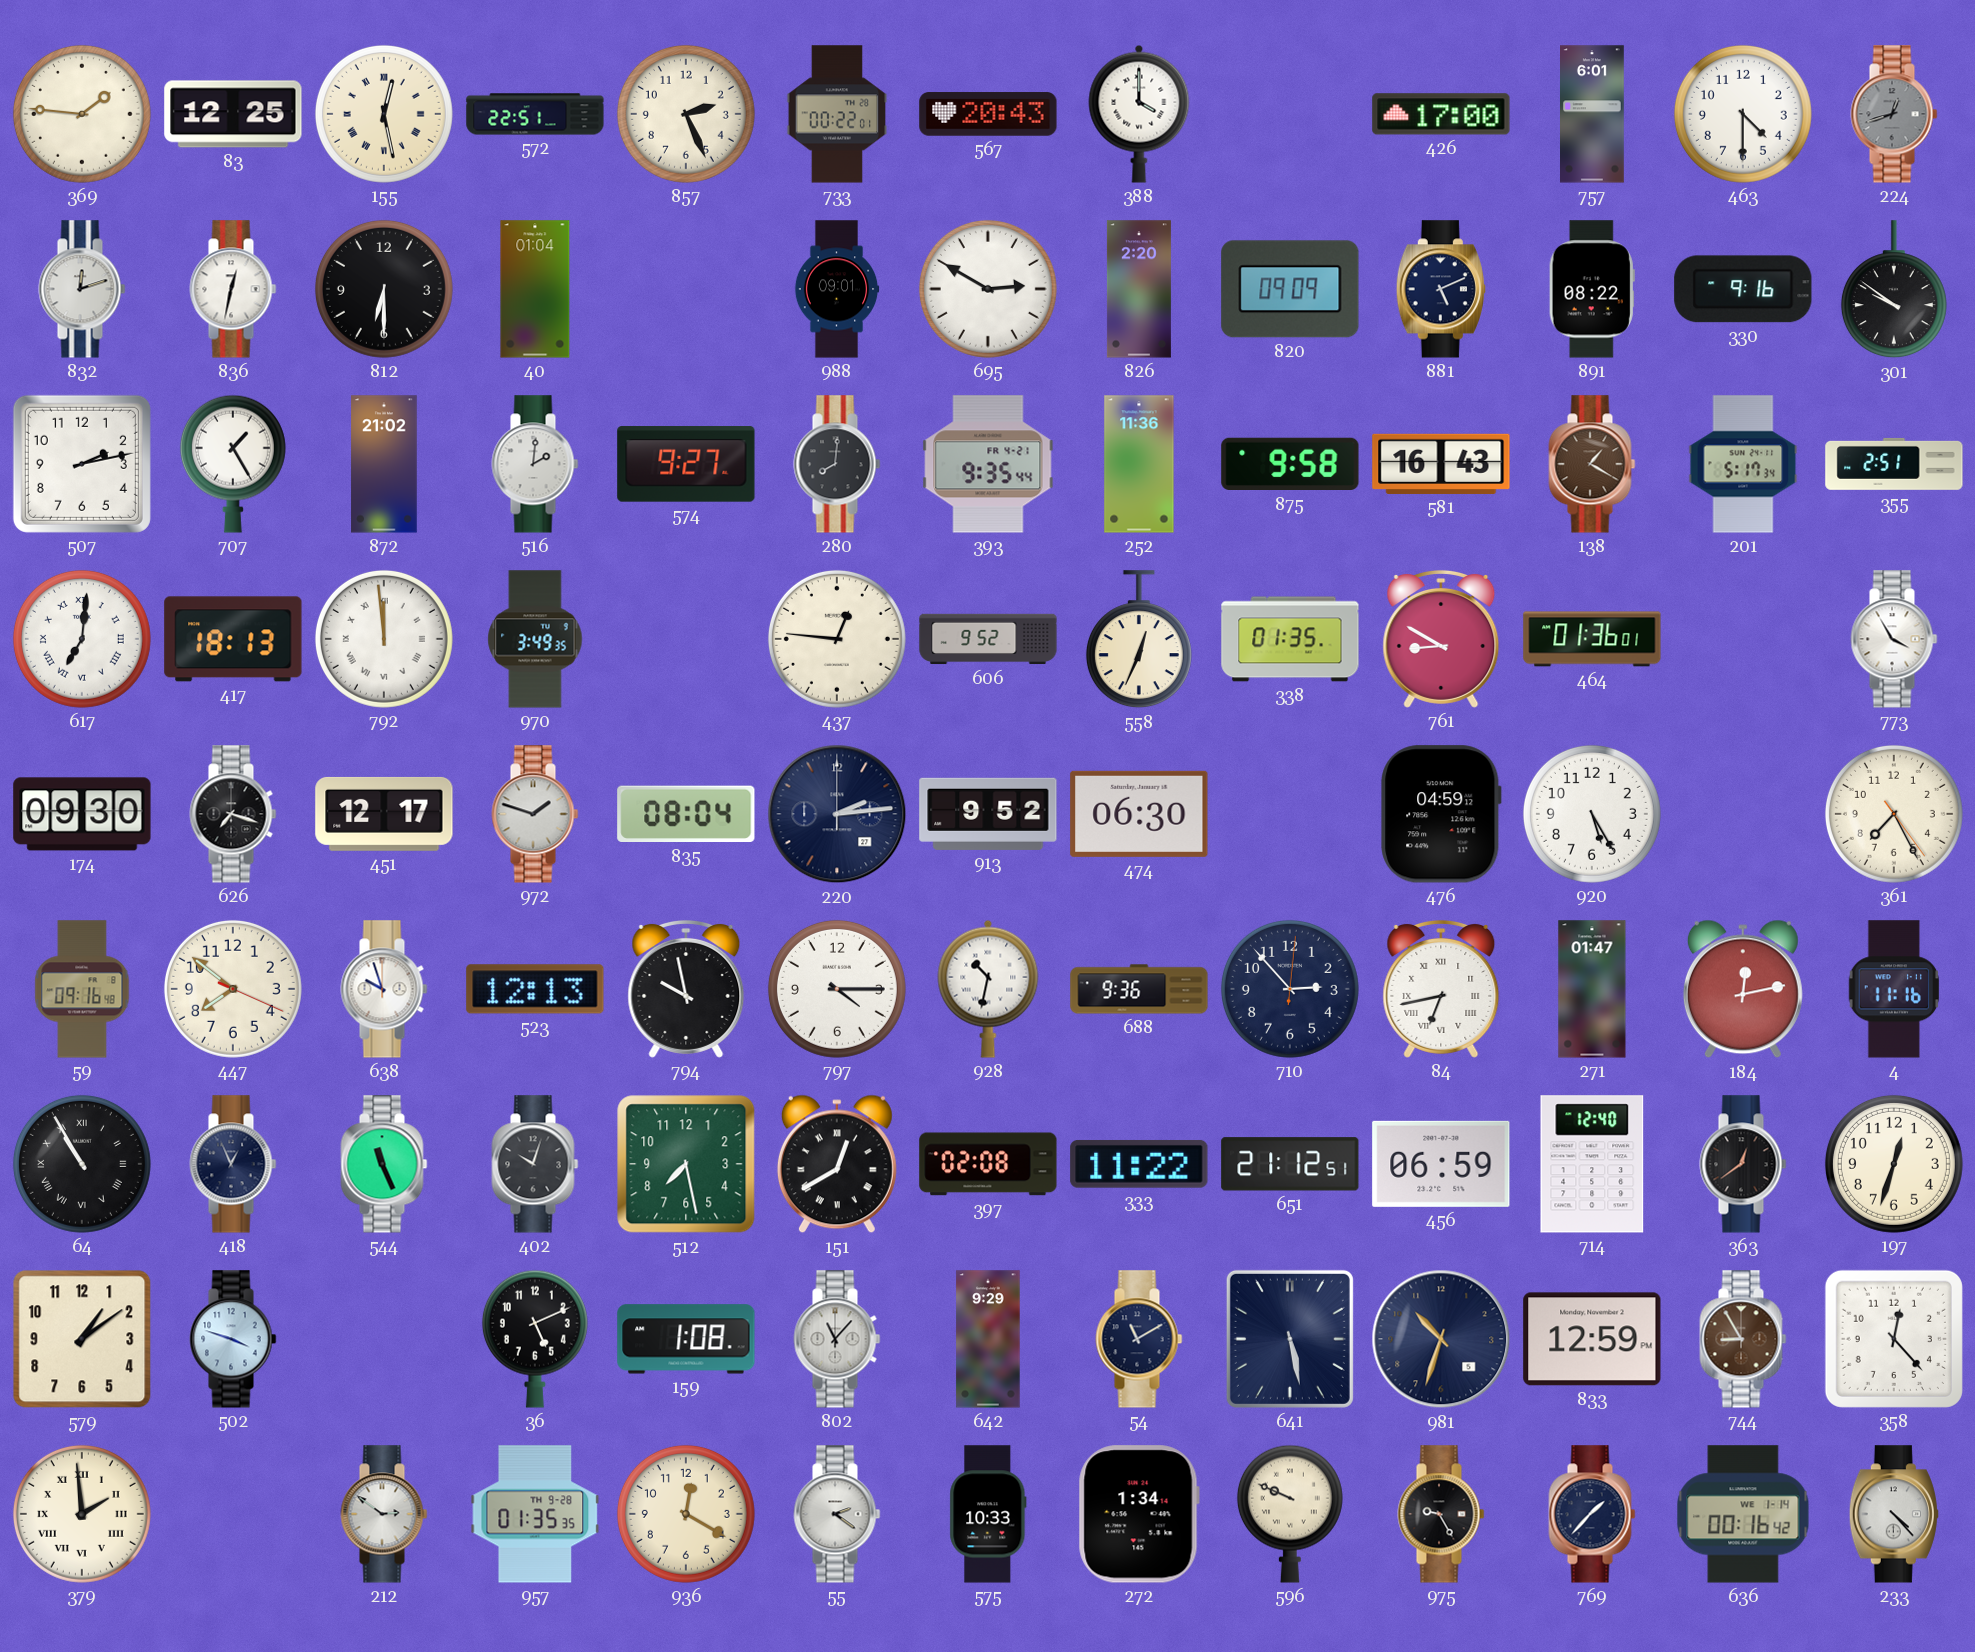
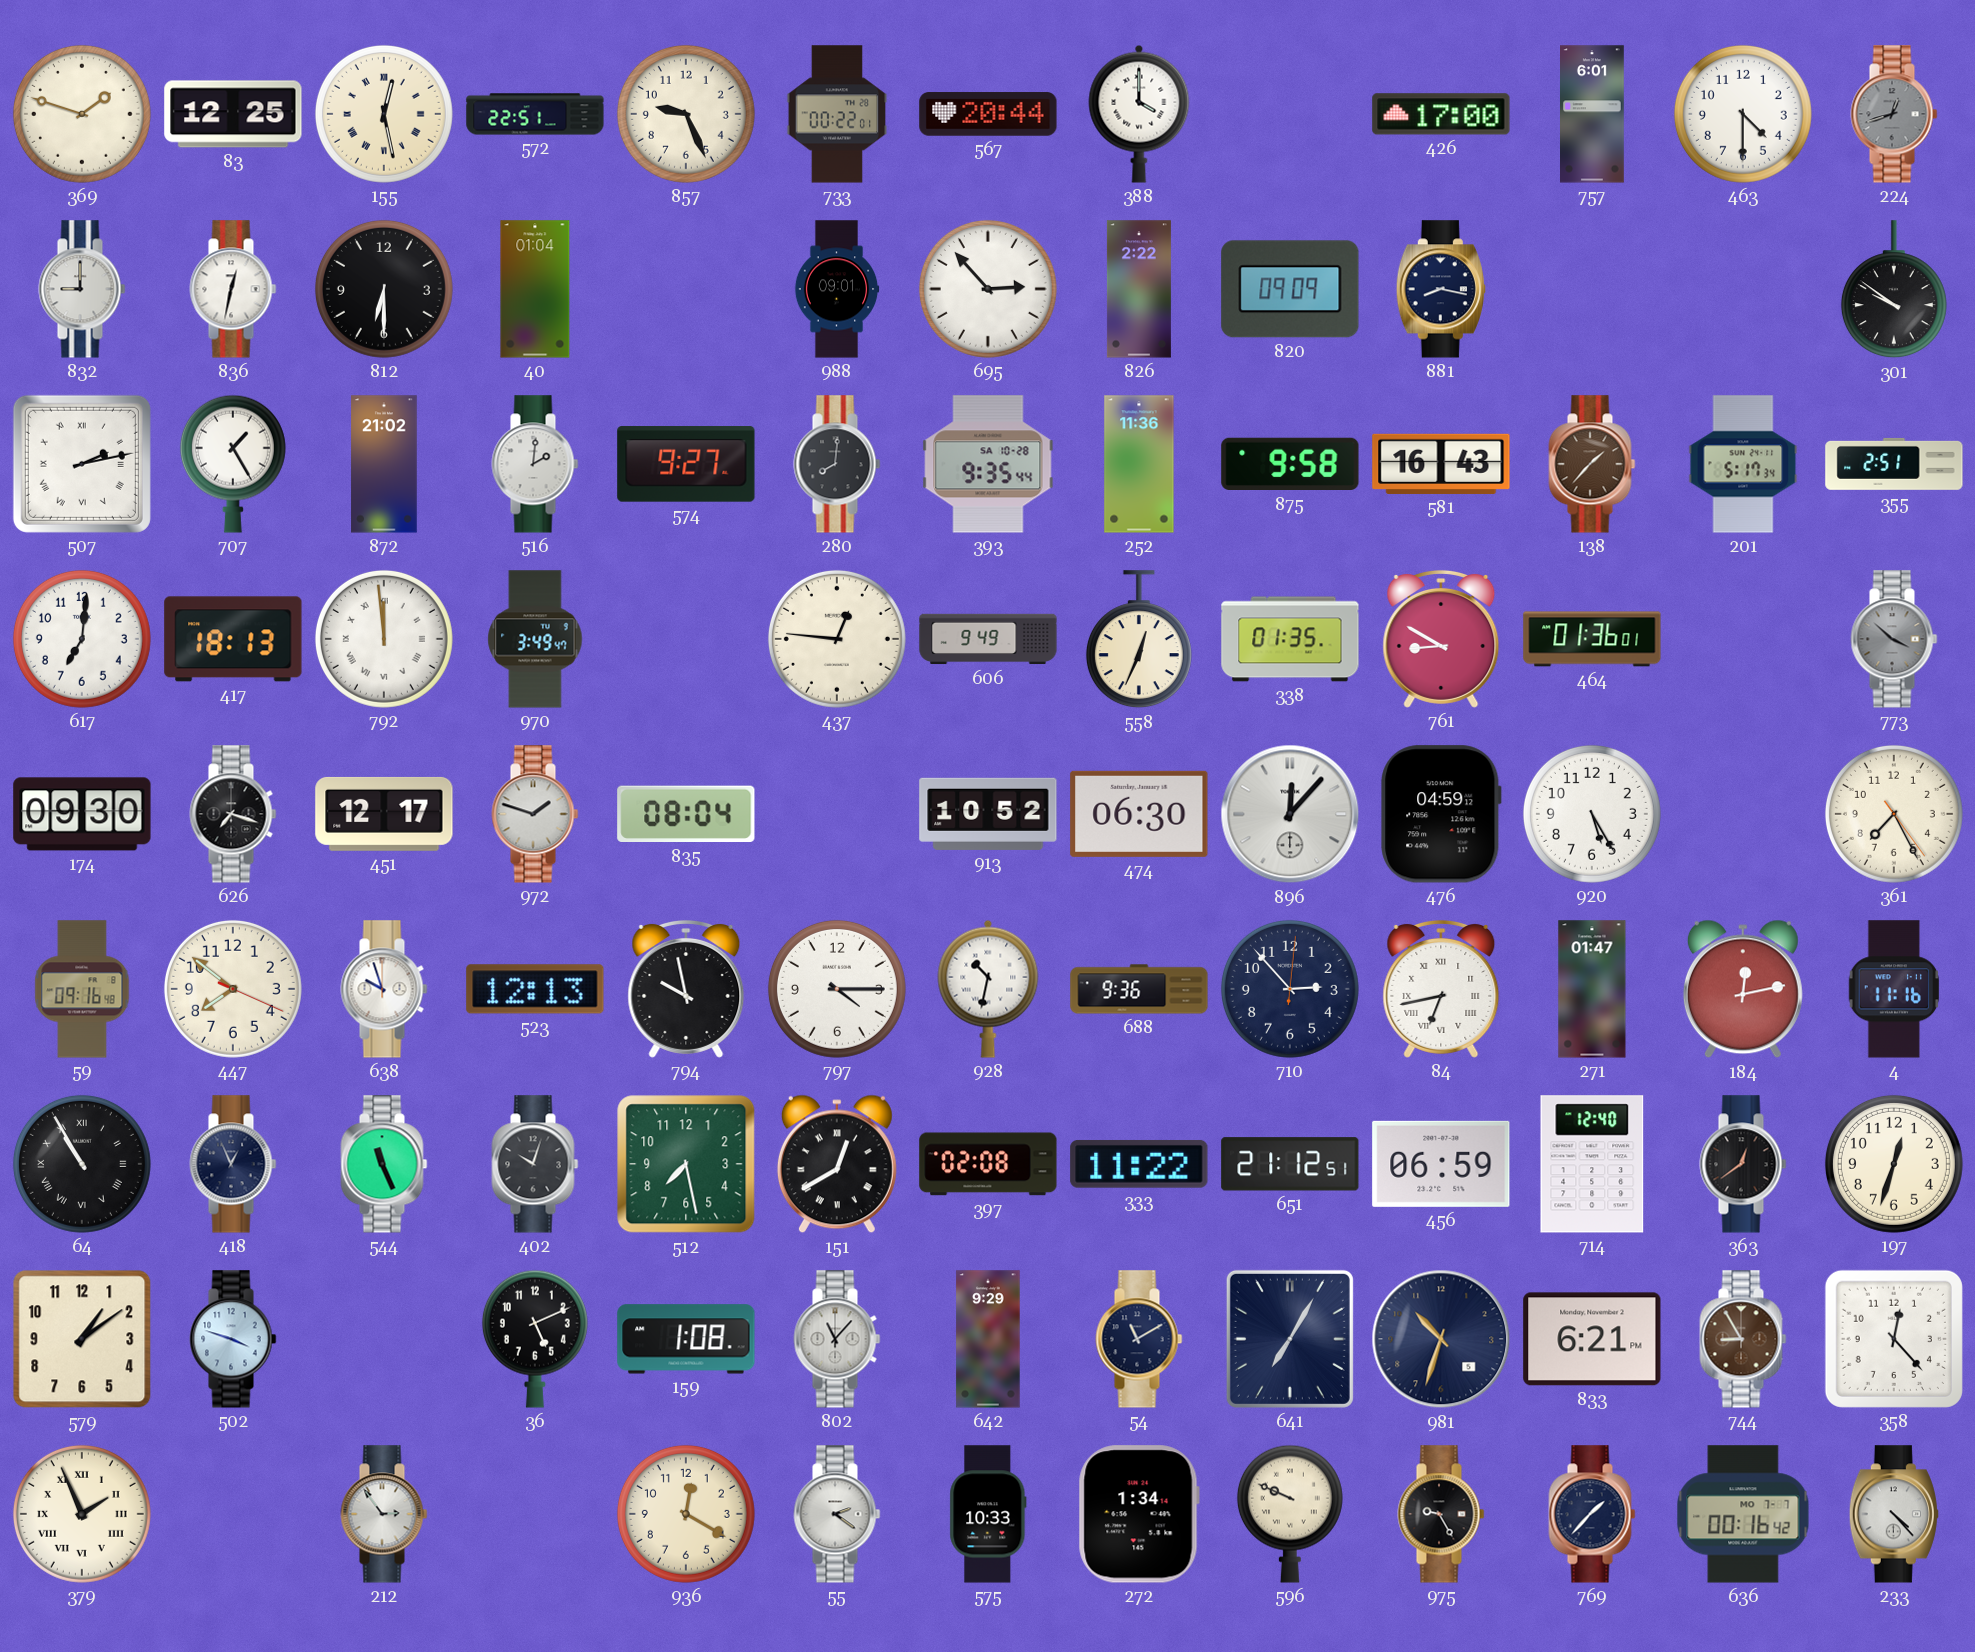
369: 1:46 -> 1:48 (82, 114)
857: 2:26 -> 9:26 (686, 114)
567: 20:43 -> 20:44 (988, 114)
832: 12:12 -> 9:00 (82, 289)
695: 2:50 -> 2:53 (988, 289)
826: 2:20 -> 2:22 (1139, 289)
881: 5:11 -> 8:17 (1441, 289)
891: 08:22 -> none (1592, 289)
330: 9:16 -> none (1743, 289)
507 numerals: Arabic -> Roman (82, 464)
393 date: FR 4-21 -> SA 10-28 (988, 464)
138: 1:20 -> 1:37 (1592, 464)
617 numerals: Roman -> Arabic (82, 639)
970: 3:49:35 -> 3:49:47 (535, 639)
606: 9:52 -> 9:49 (988, 639)
773: 3:55 -> 3:52 (1894, 639)
773 dial: white -> grey (1894, 639)
220: 2:14 -> none (837, 814)
913: 9:52 -> 10:52 (988, 814)
896: none -> 12:07 (1290, 814)
641: 5:28 -> 7:05 (1290, 1339)
833: 12:59 -> 6:21 (1592, 1339)
379: 1:59 -> 1:56 (82, 1514)
212: 2:51 -> 2:54 (384, 1514)
957: 01:35 -> none (535, 1514)
636 date: WE 1-14 -> MO 7-7 (1743, 1514)
